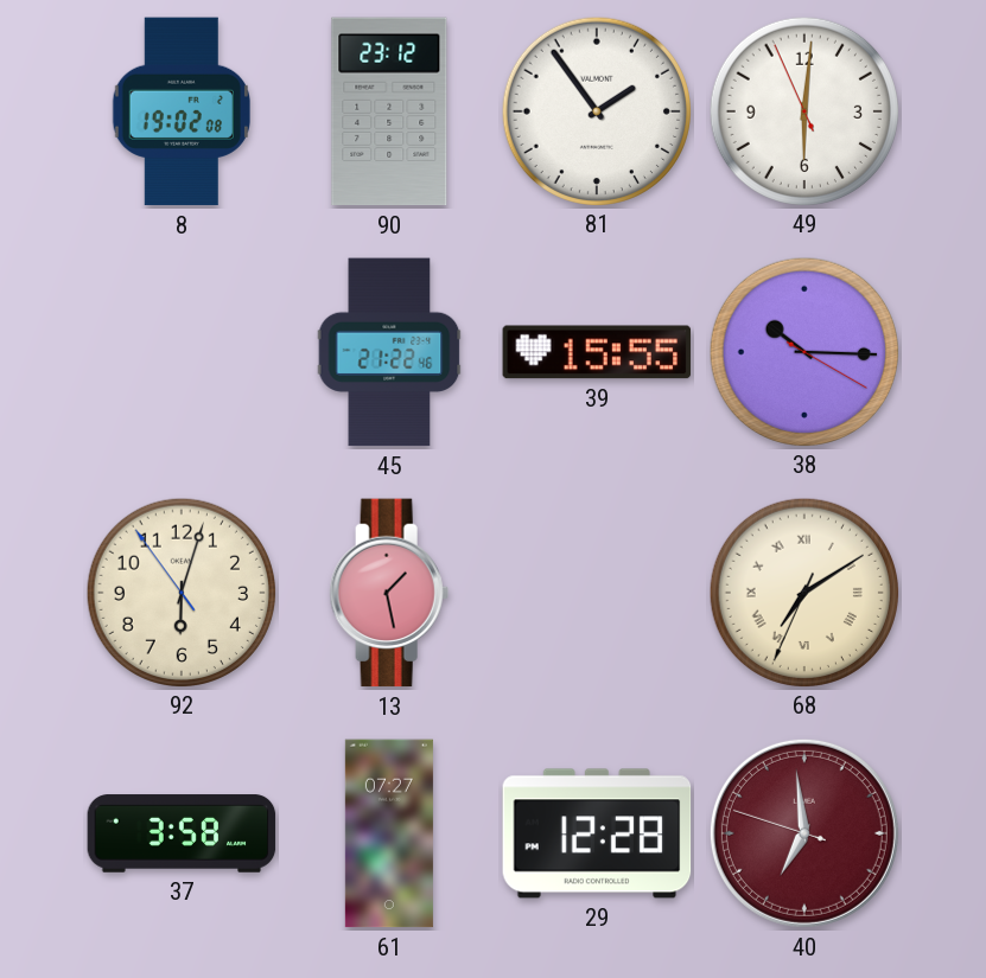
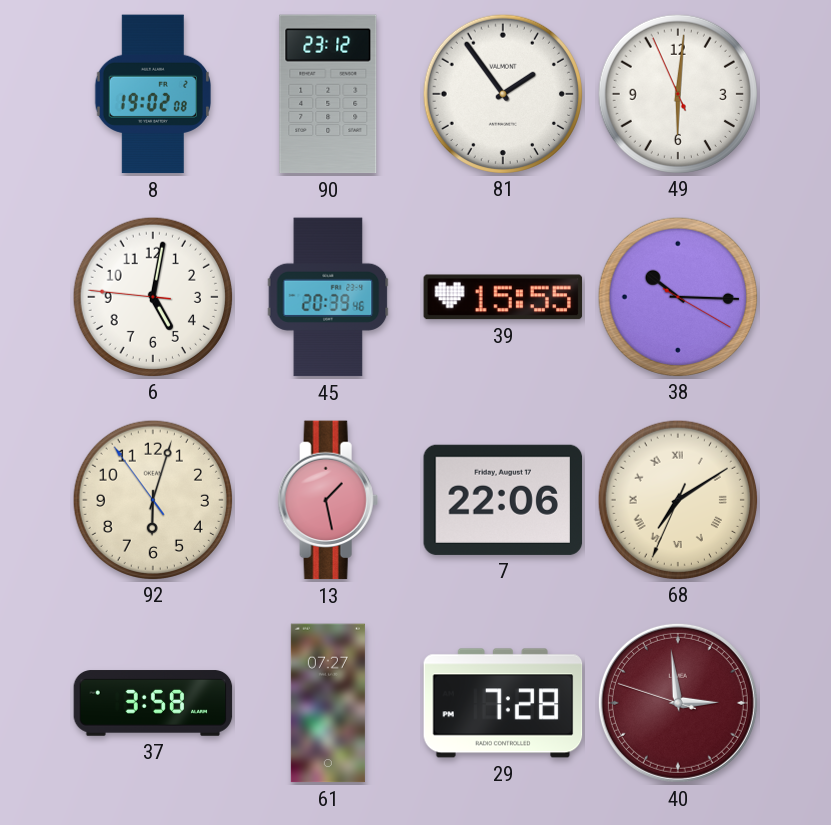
6: none -> 5:01 (152, 296)
45: 21:22 -> 20:39 (328, 297)
7: none -> 22:06 (503, 500)
29: 12:28 -> 7:28 (503, 703)
40: 6:58 -> 2:58 (678, 703)
